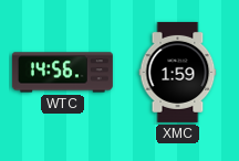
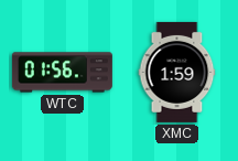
WTC: 14:56 -> 01:56 (62, 73)
